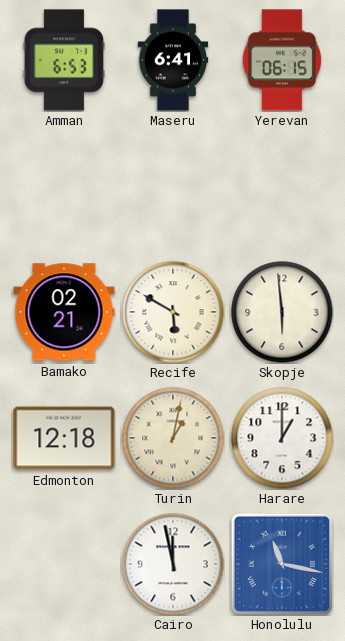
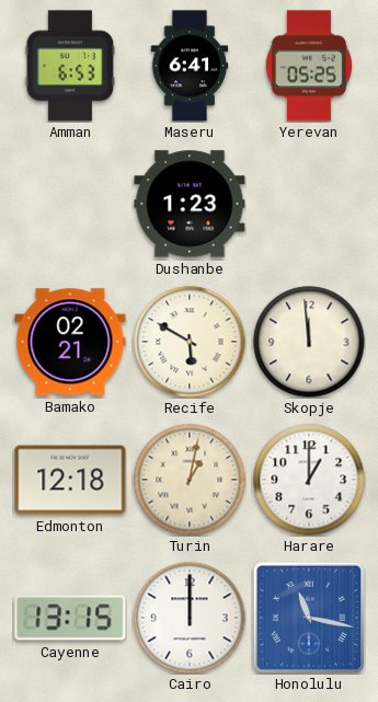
Yerevan: 06:15 -> 05:25 (309, 66)
Dushanbe: none -> 1:23 (190, 204)
Skopje: 5:59 -> 11:59 (309, 342)
Cayenne: none -> 13:15 (70, 618)
Cairo: 11:58 -> 12:00 (190, 618)
